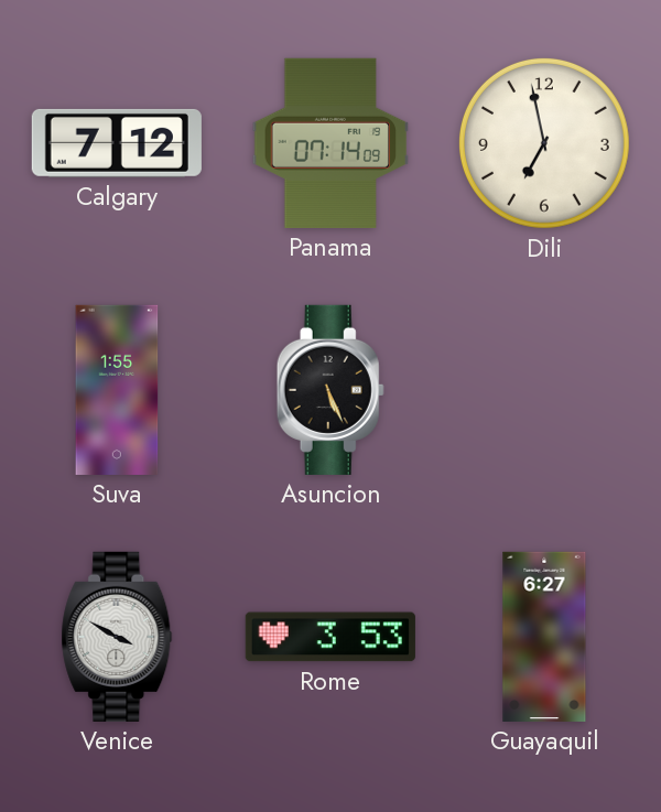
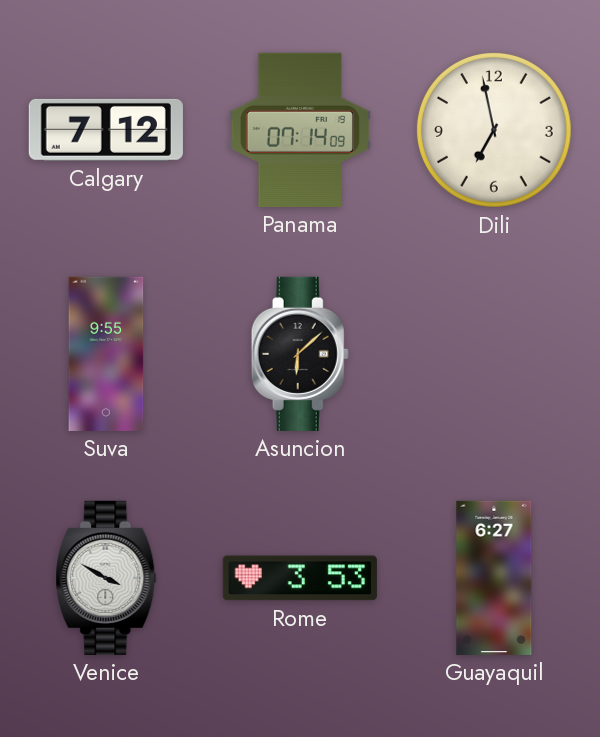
Suva: 1:55 -> 9:55 (106, 354)
Asuncion: 5:26 -> 6:08 (300, 354)
